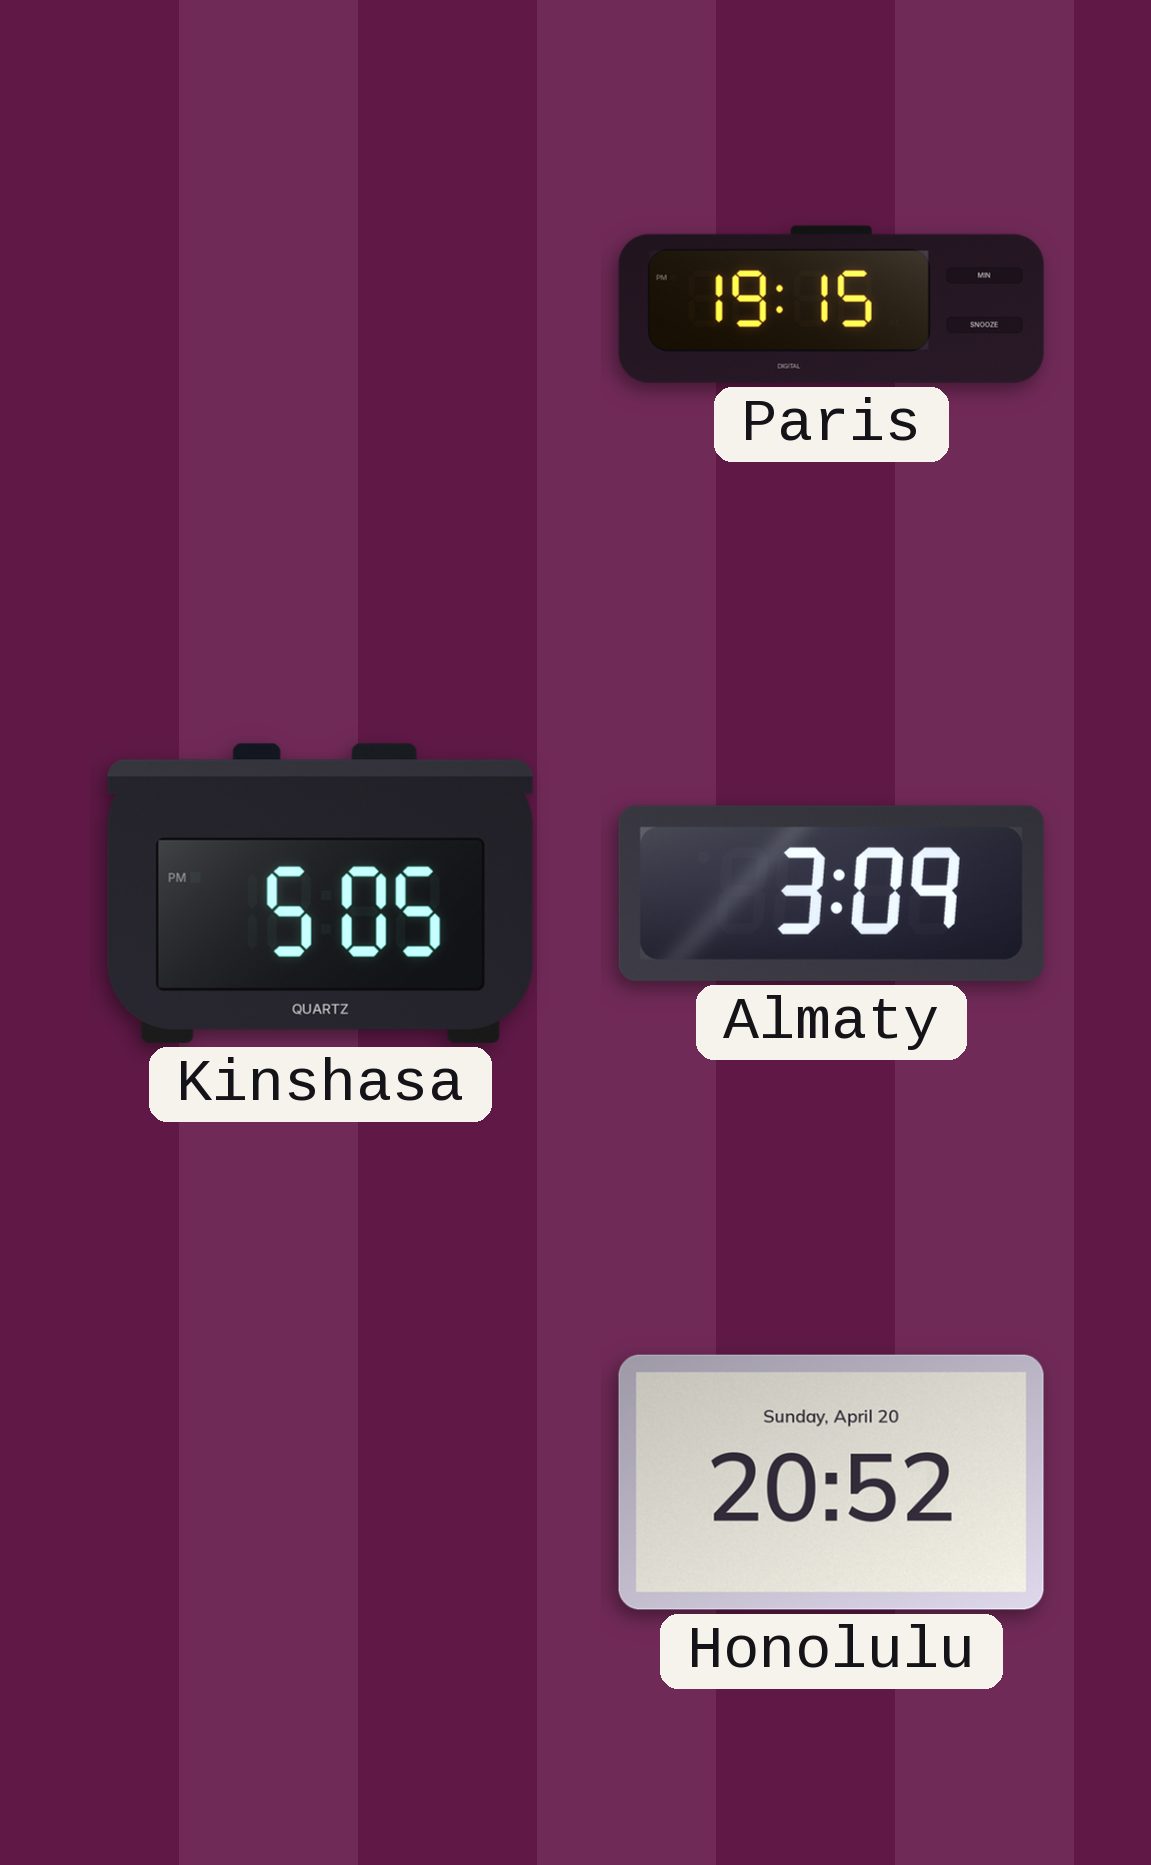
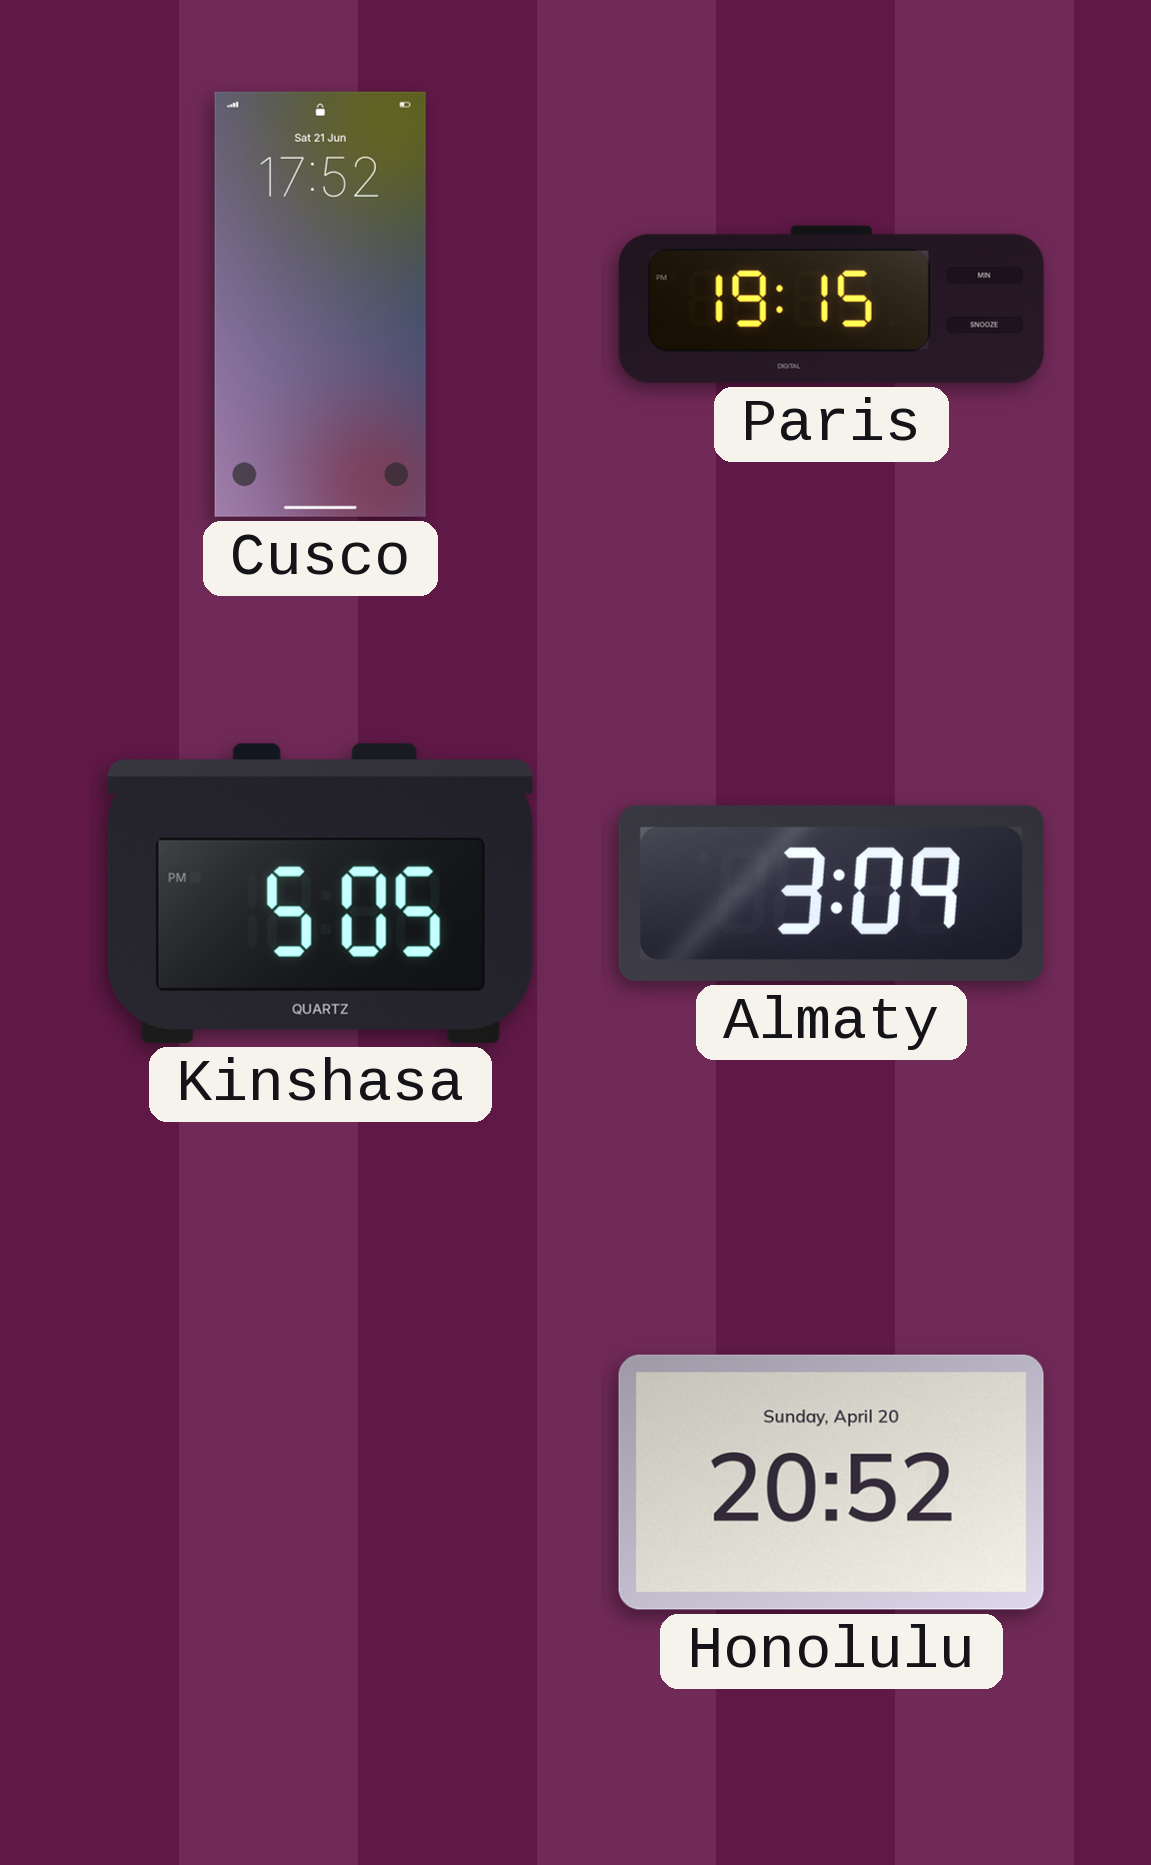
Cusco: none -> 17:52 (320, 304)
